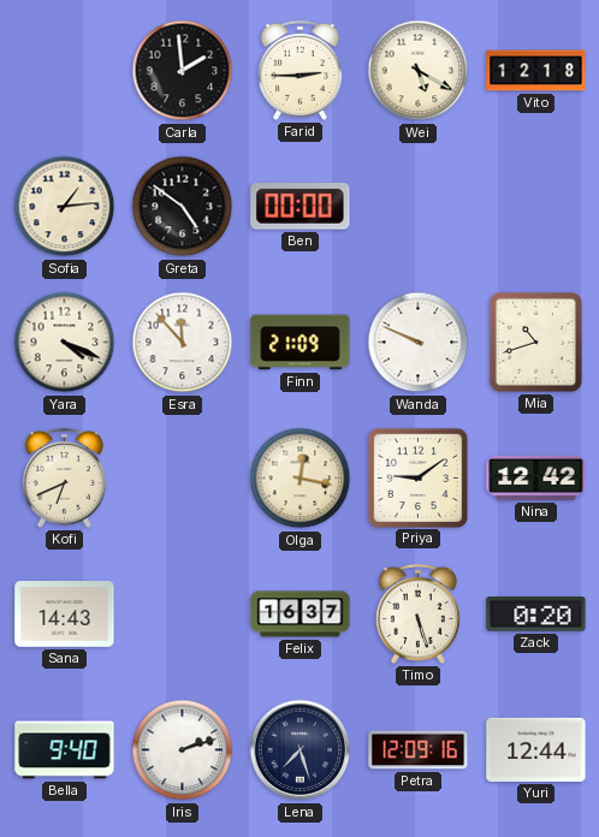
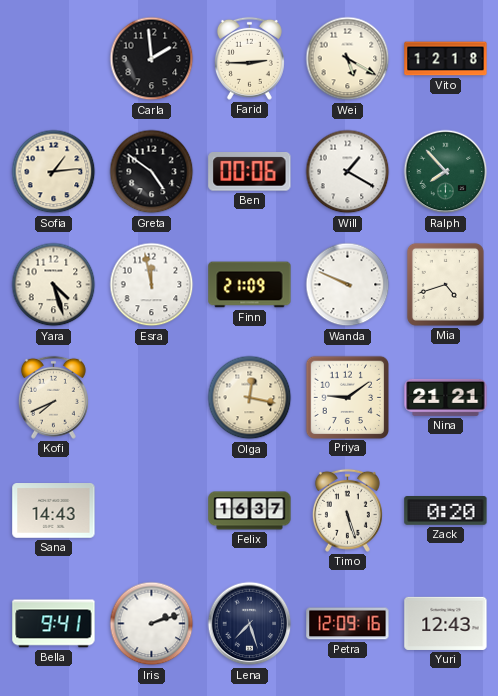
Ben: 00:00 -> 00:06 (250, 172)
Will: none -> 1:20 (348, 172)
Ralph: none -> 7:53 (446, 172)
Yara: 4:19 -> 4:27 (54, 285)
Esra: 11:53 -> 11:58 (152, 285)
Mia: 10:42 -> 4:42 (445, 284)
Kofi: 6:41 -> 7:41 (53, 397)
Nina: 12:42 -> 21:21 (446, 397)
Bella: 9:40 -> 9:41 (54, 624)
Yuri: 12:44 -> 12:43 (446, 623)
